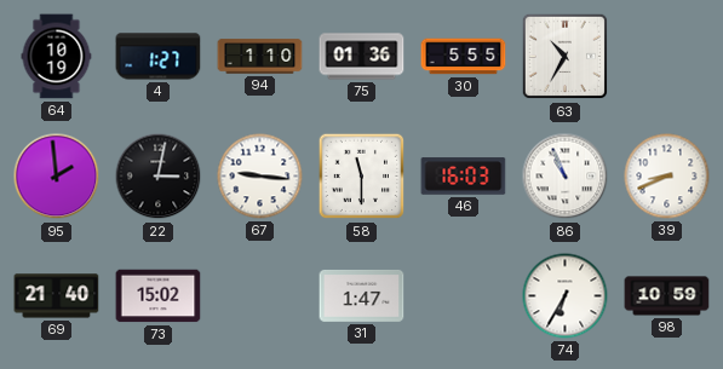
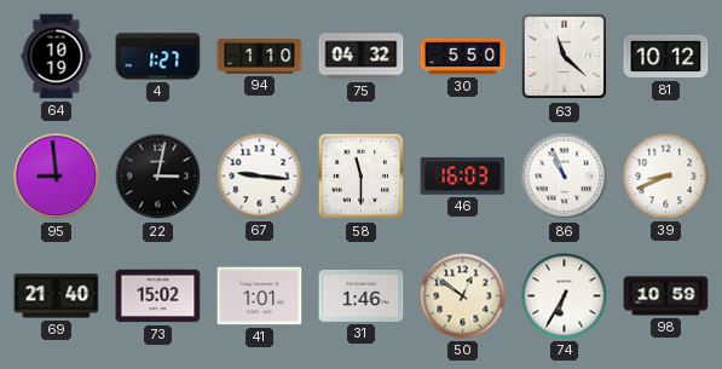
75: 01:36 -> 04:32 (362, 57)
30: 5:55 -> 5:50 (463, 57)
63: 10:35 -> 11:22 (565, 57)
81: none -> 10:12 (666, 57)
95: 1:59 -> 8:59 (57, 177)
41: none -> 1:01 (260, 296)
31: 1:47 -> 1:46 (362, 295)
50: none -> 12:51 (463, 296)
